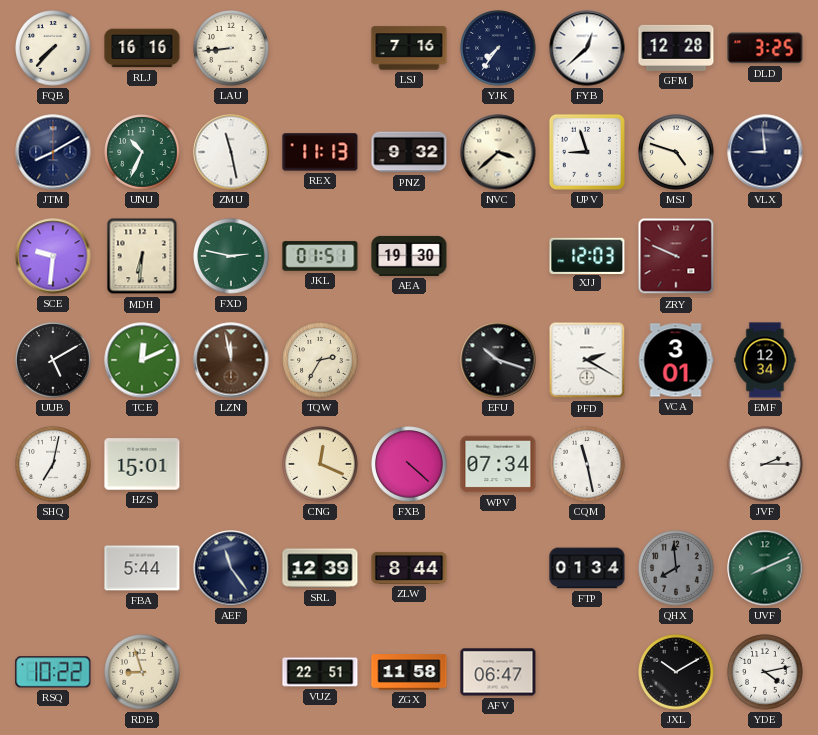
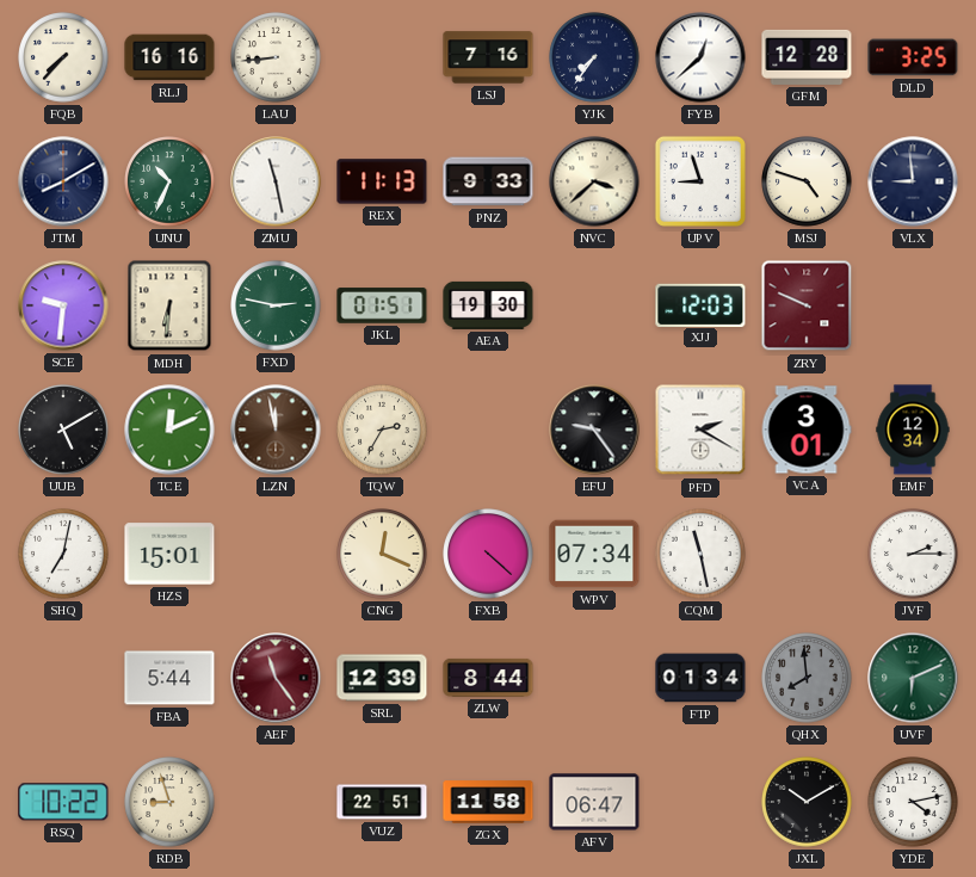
PNZ: 9:32 -> 9:33 (488, 181)
EFU: 10:18 -> 9:24 (594, 430)
AEF dial: navy -> burgundy (276, 678)
UVF: 8:11 -> 6:11 (913, 678)
